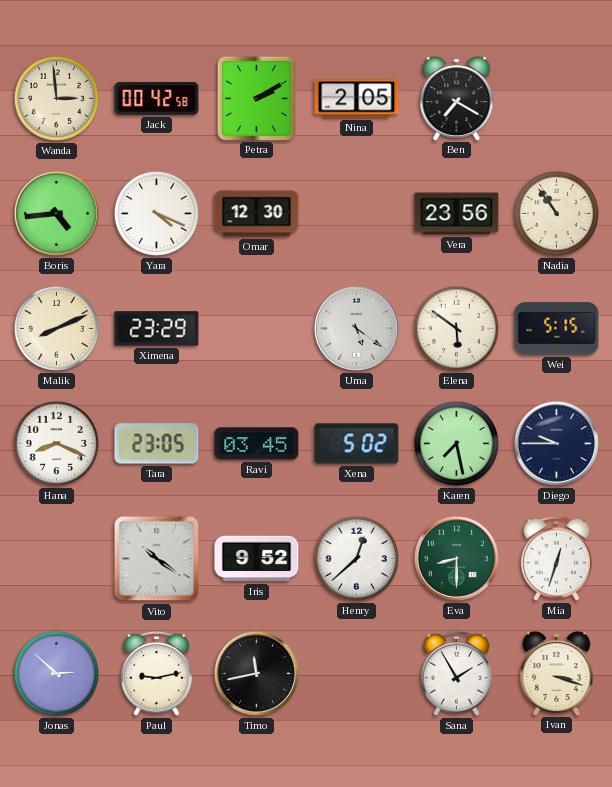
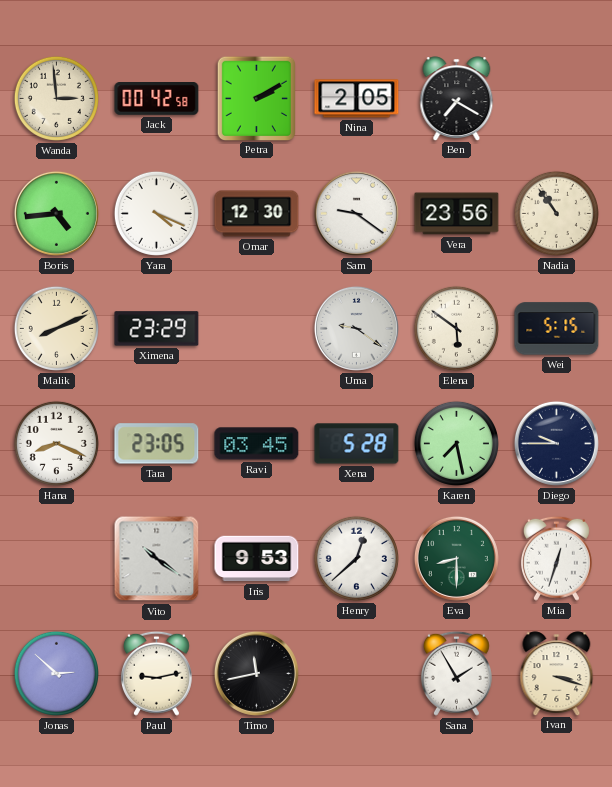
Sam: none -> 9:21 (356, 213)
Uma: 5:21 -> 9:21 (356, 328)
Xena: 5:02 -> 5:28 (357, 444)
Iris: 9:52 -> 9:53 (257, 559)
